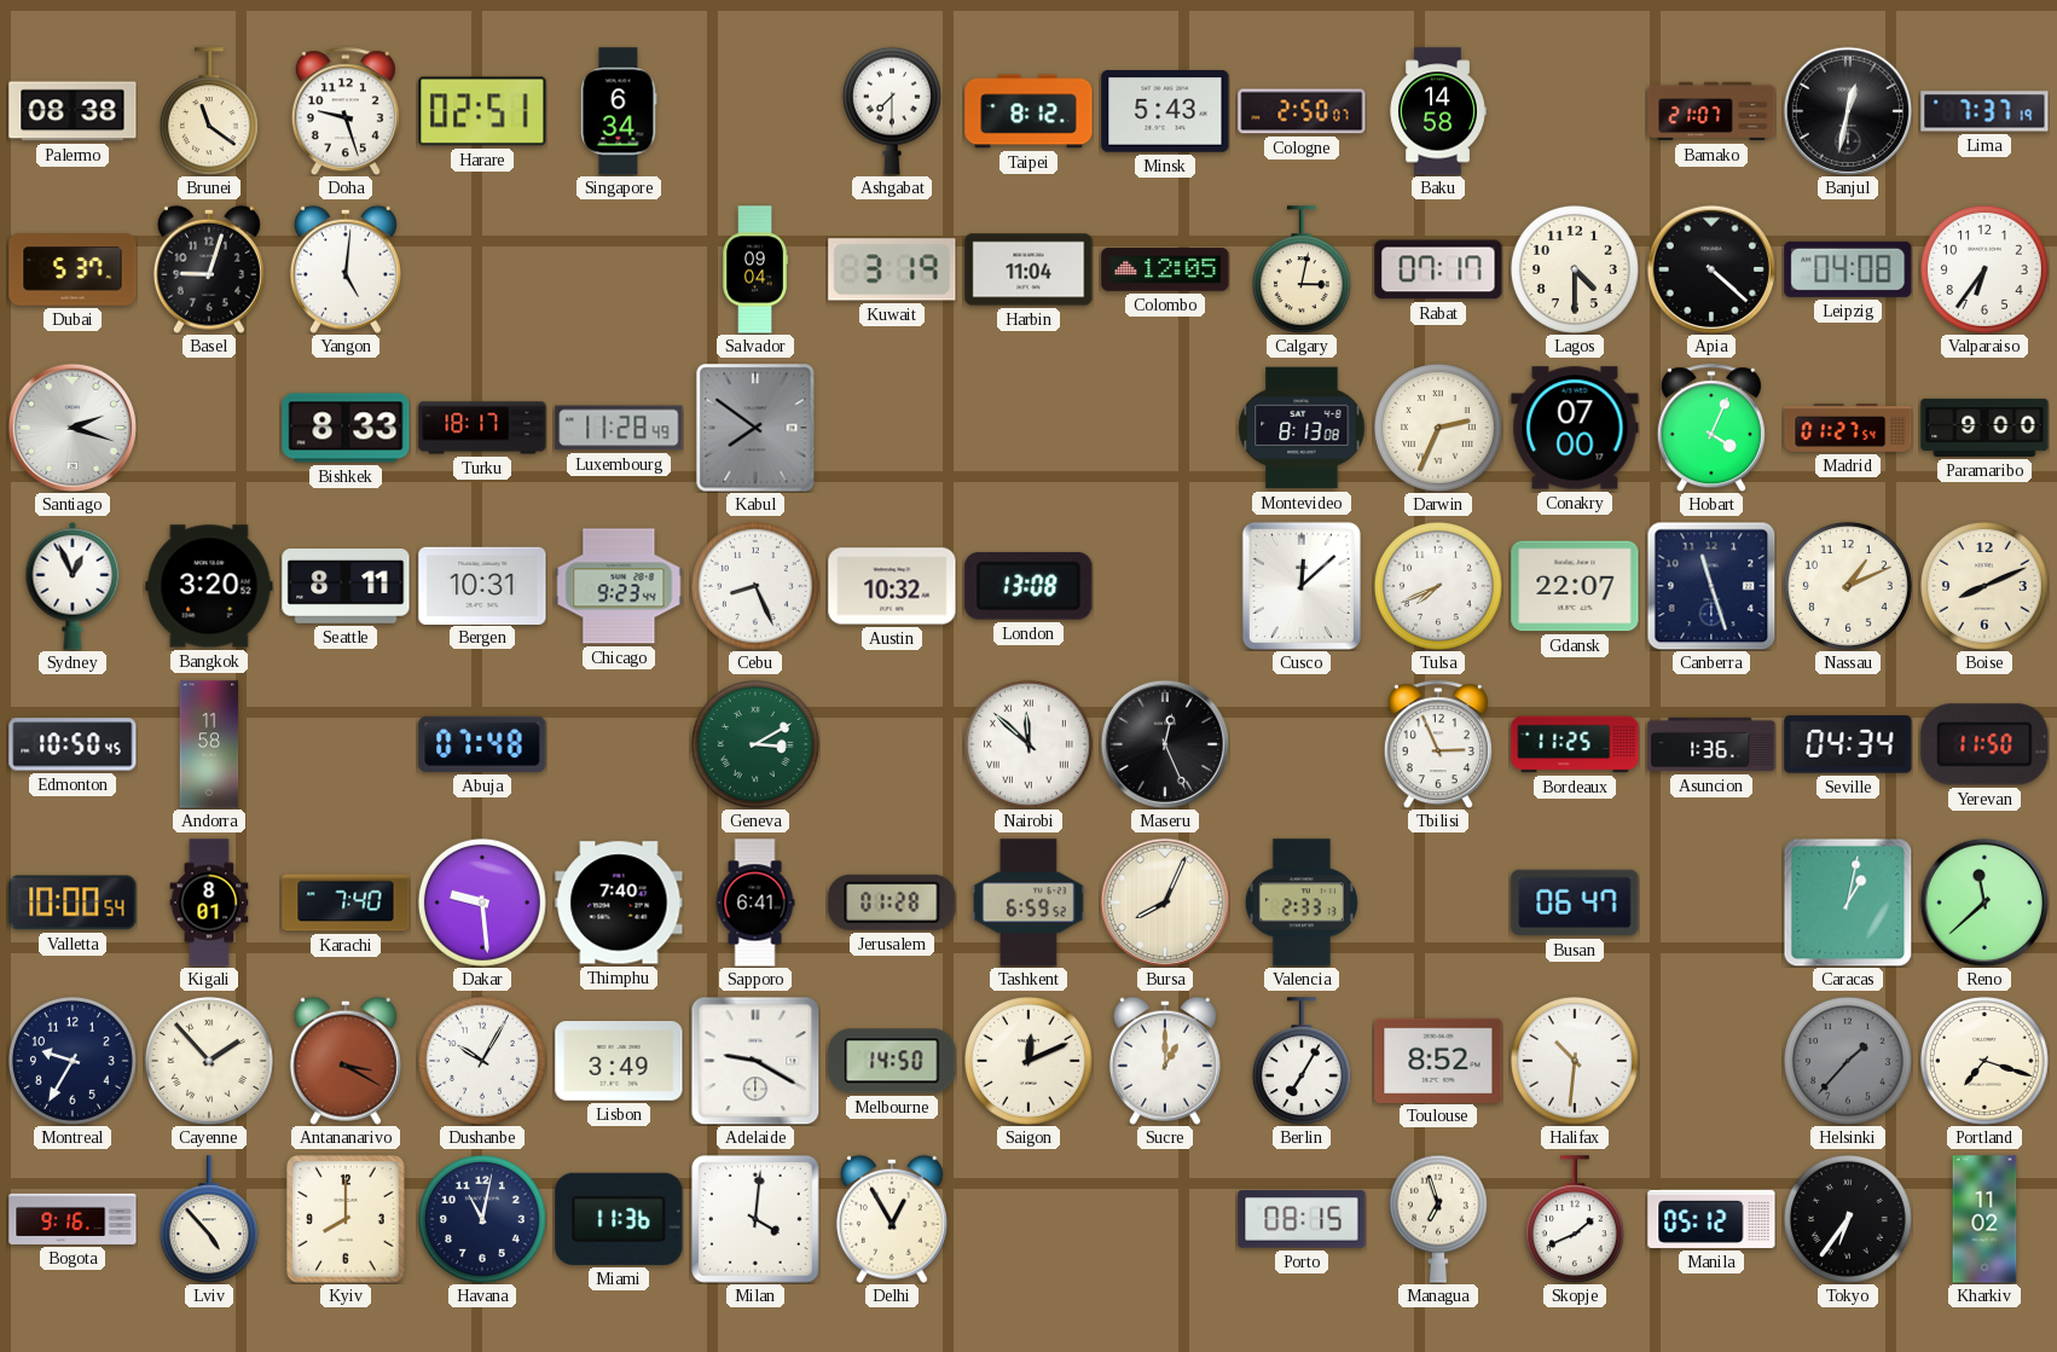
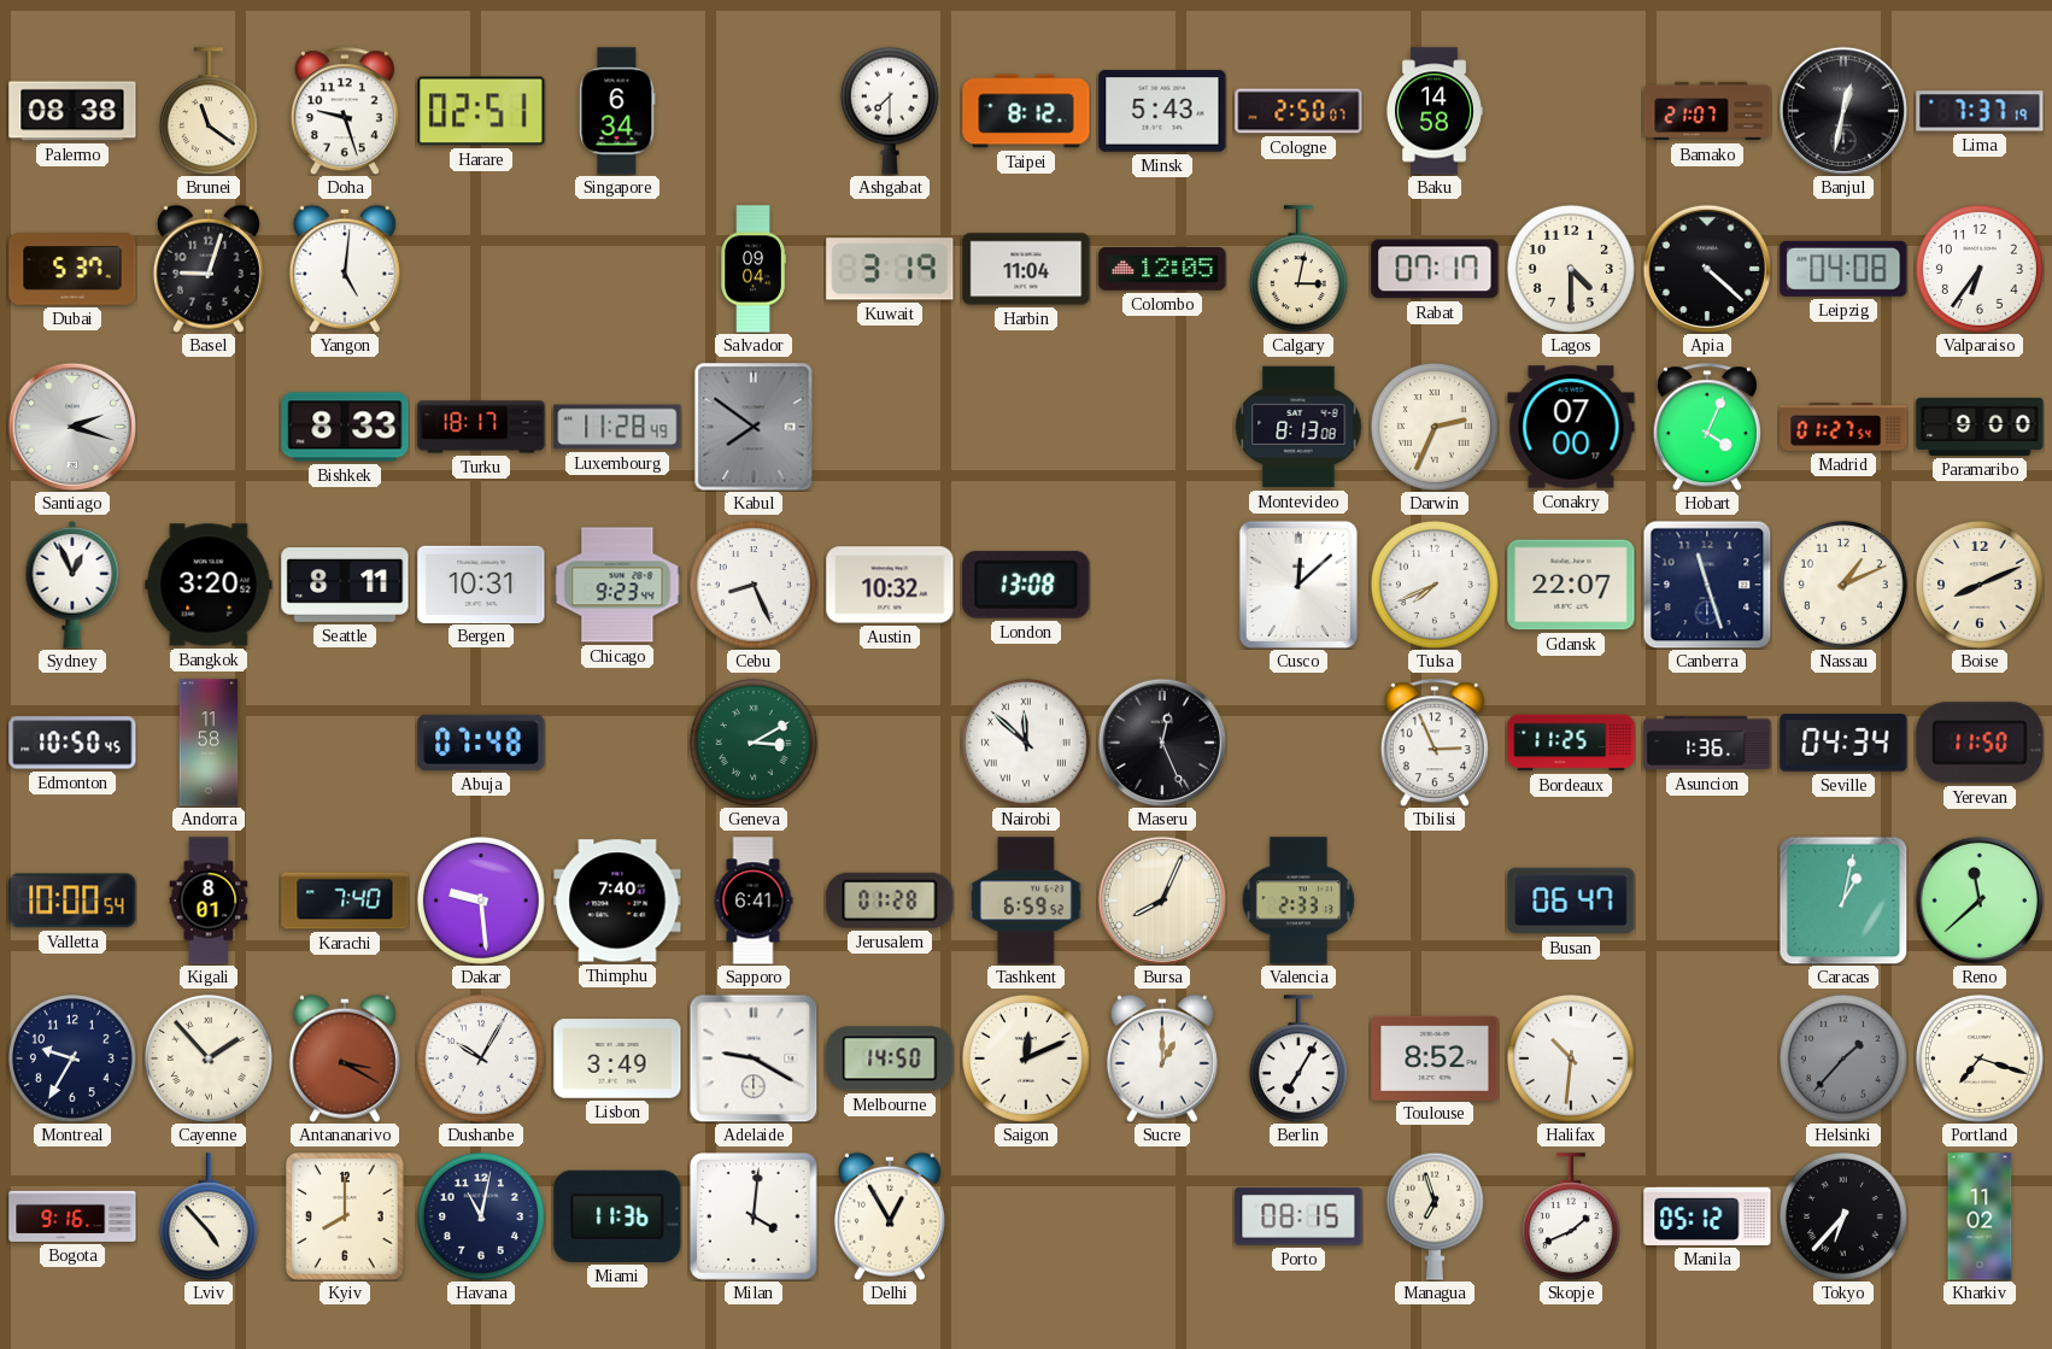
Tokyo: 6:36 -> 6:37 (1843, 1216)
